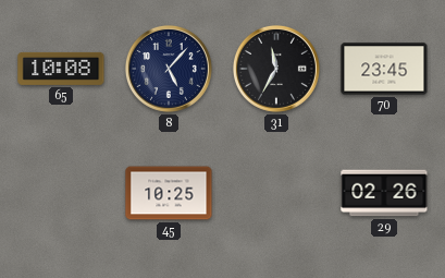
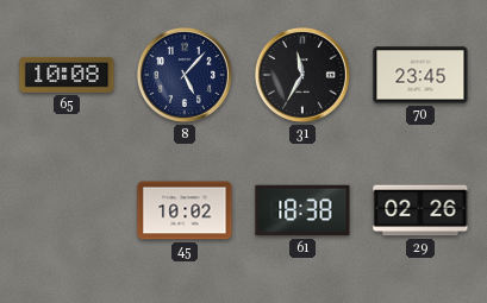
45: 10:25 -> 10:02 (185, 210)
61: none -> 18:38 (302, 210)
